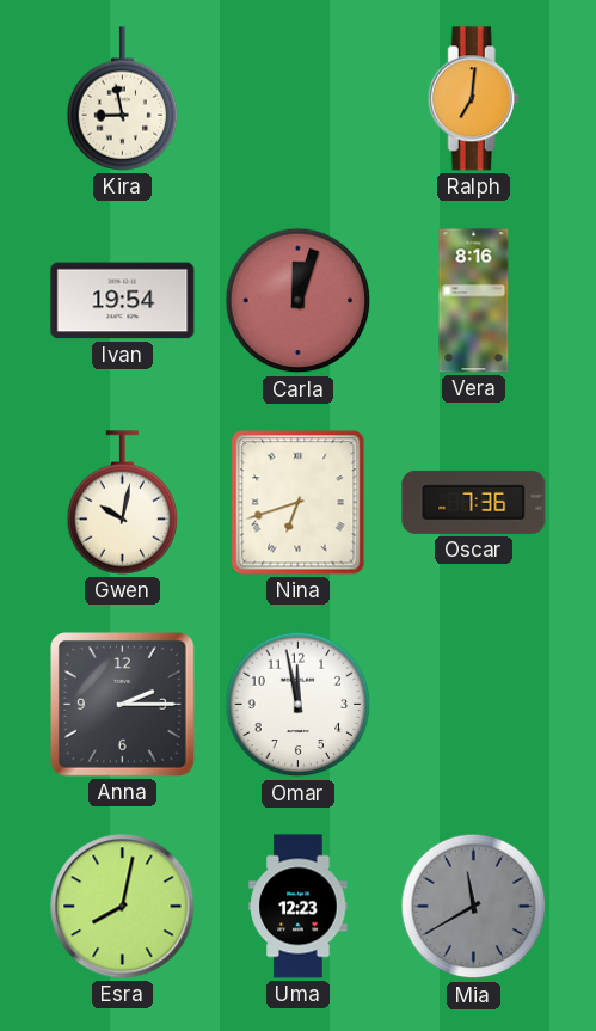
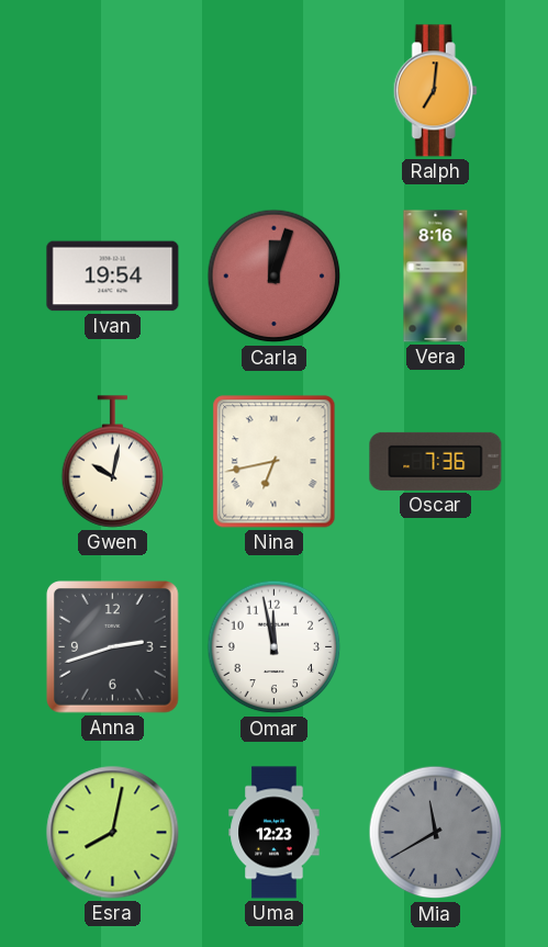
Kira: 8:58 -> none (123, 99)
Nina: 6:42 -> 6:43 (275, 462)
Anna: 2:15 -> 2:42 (113, 647)
